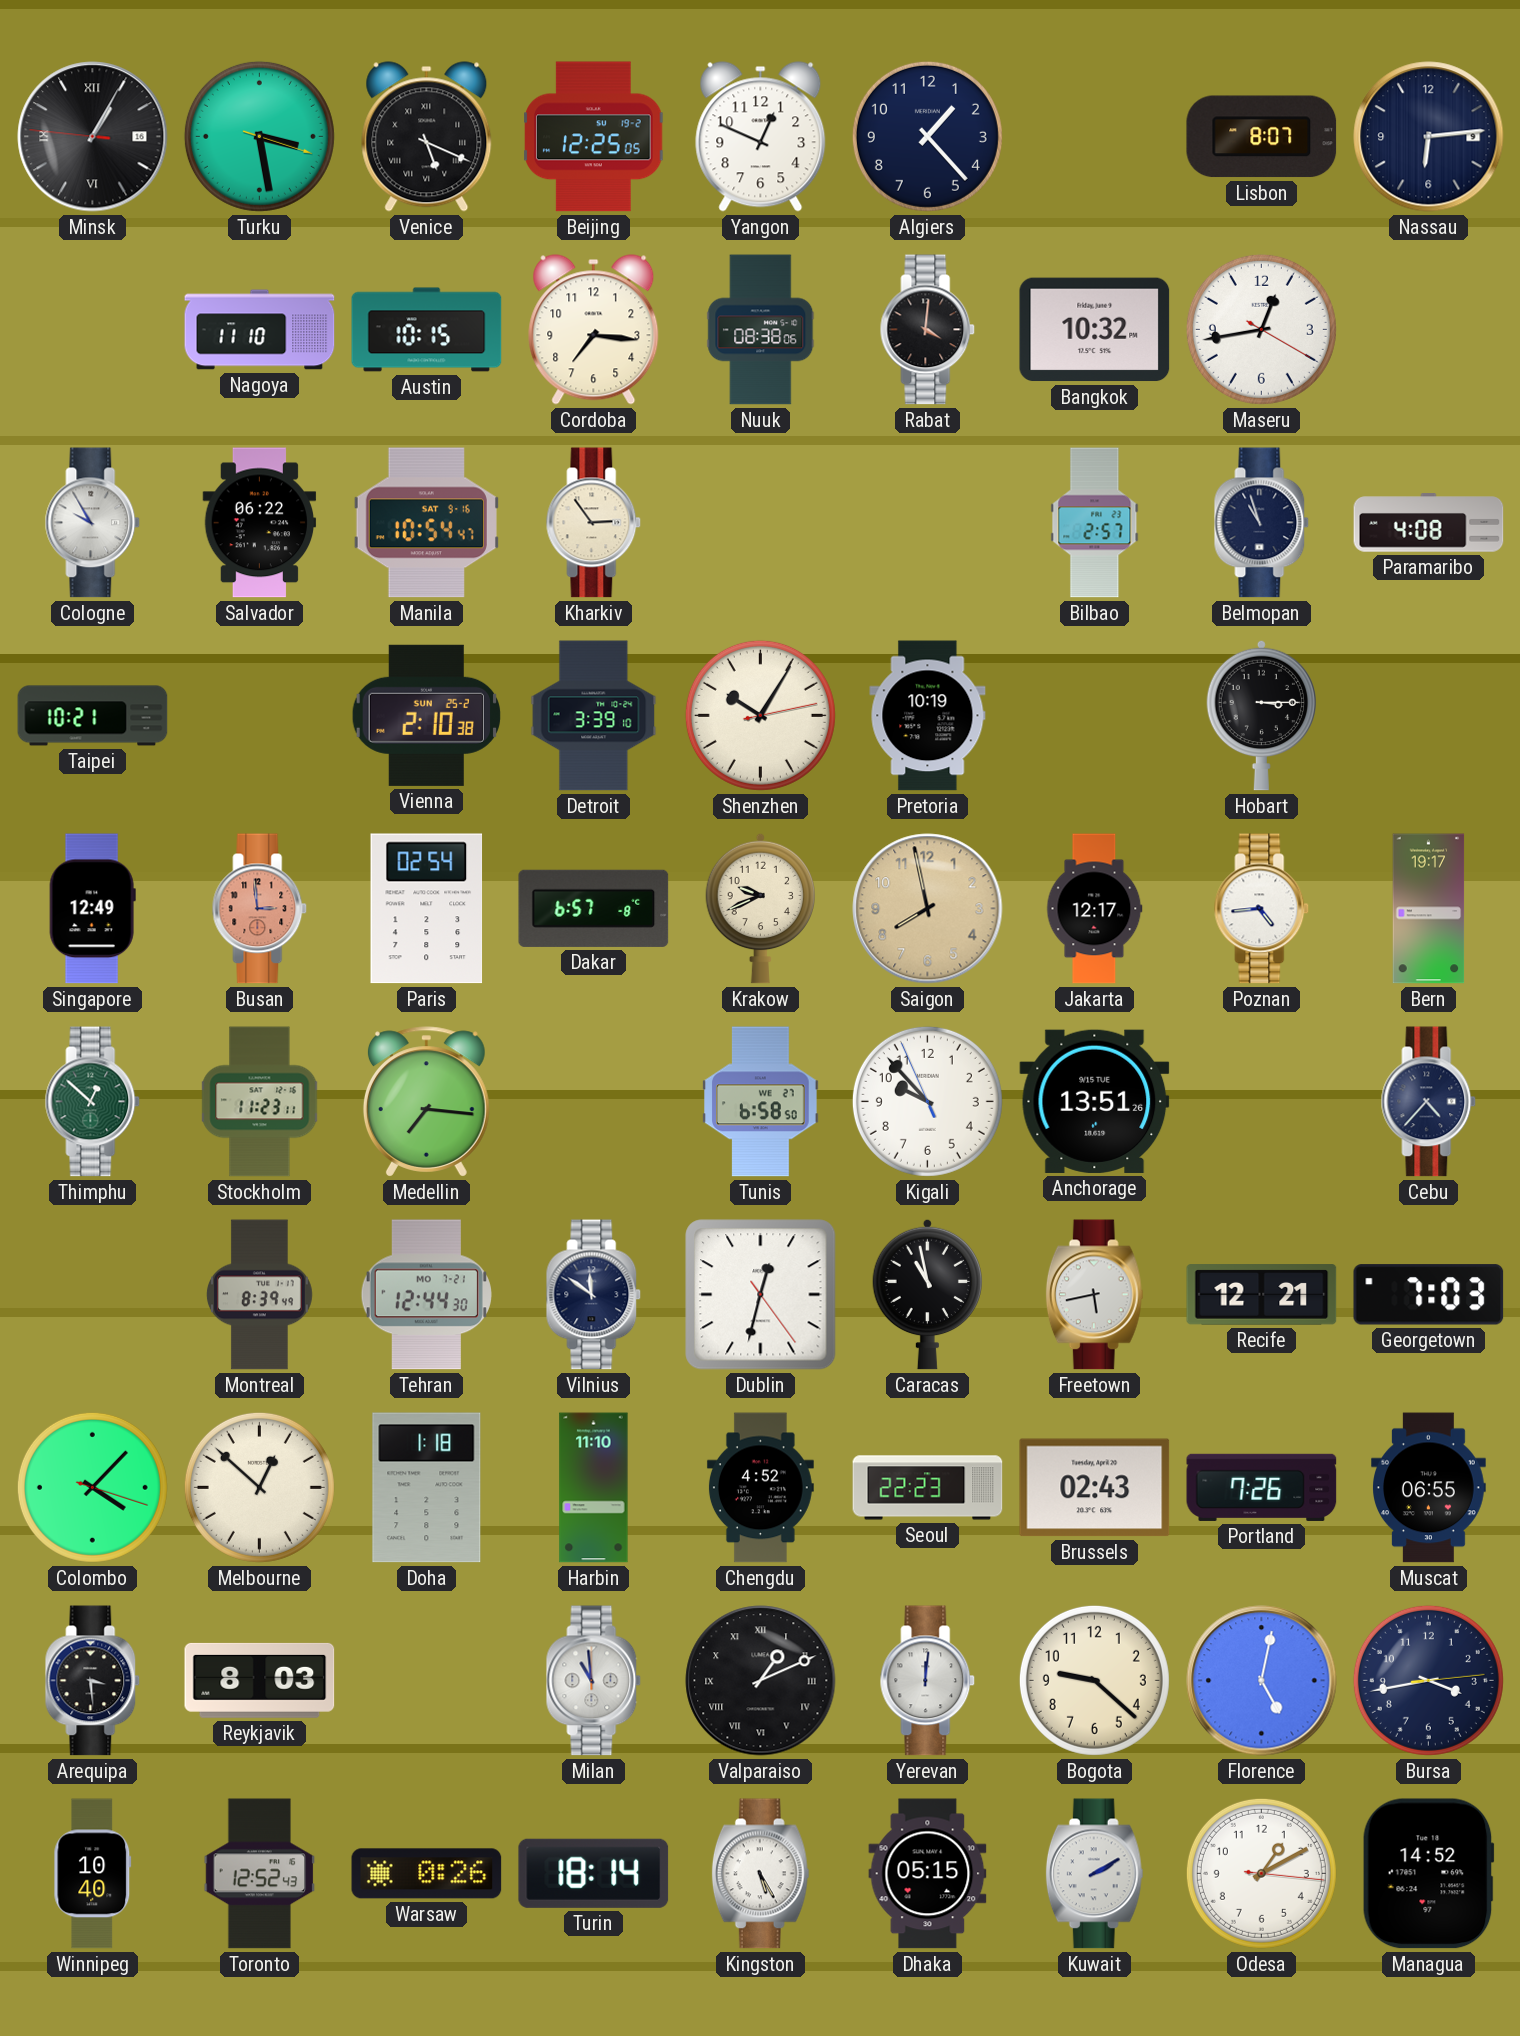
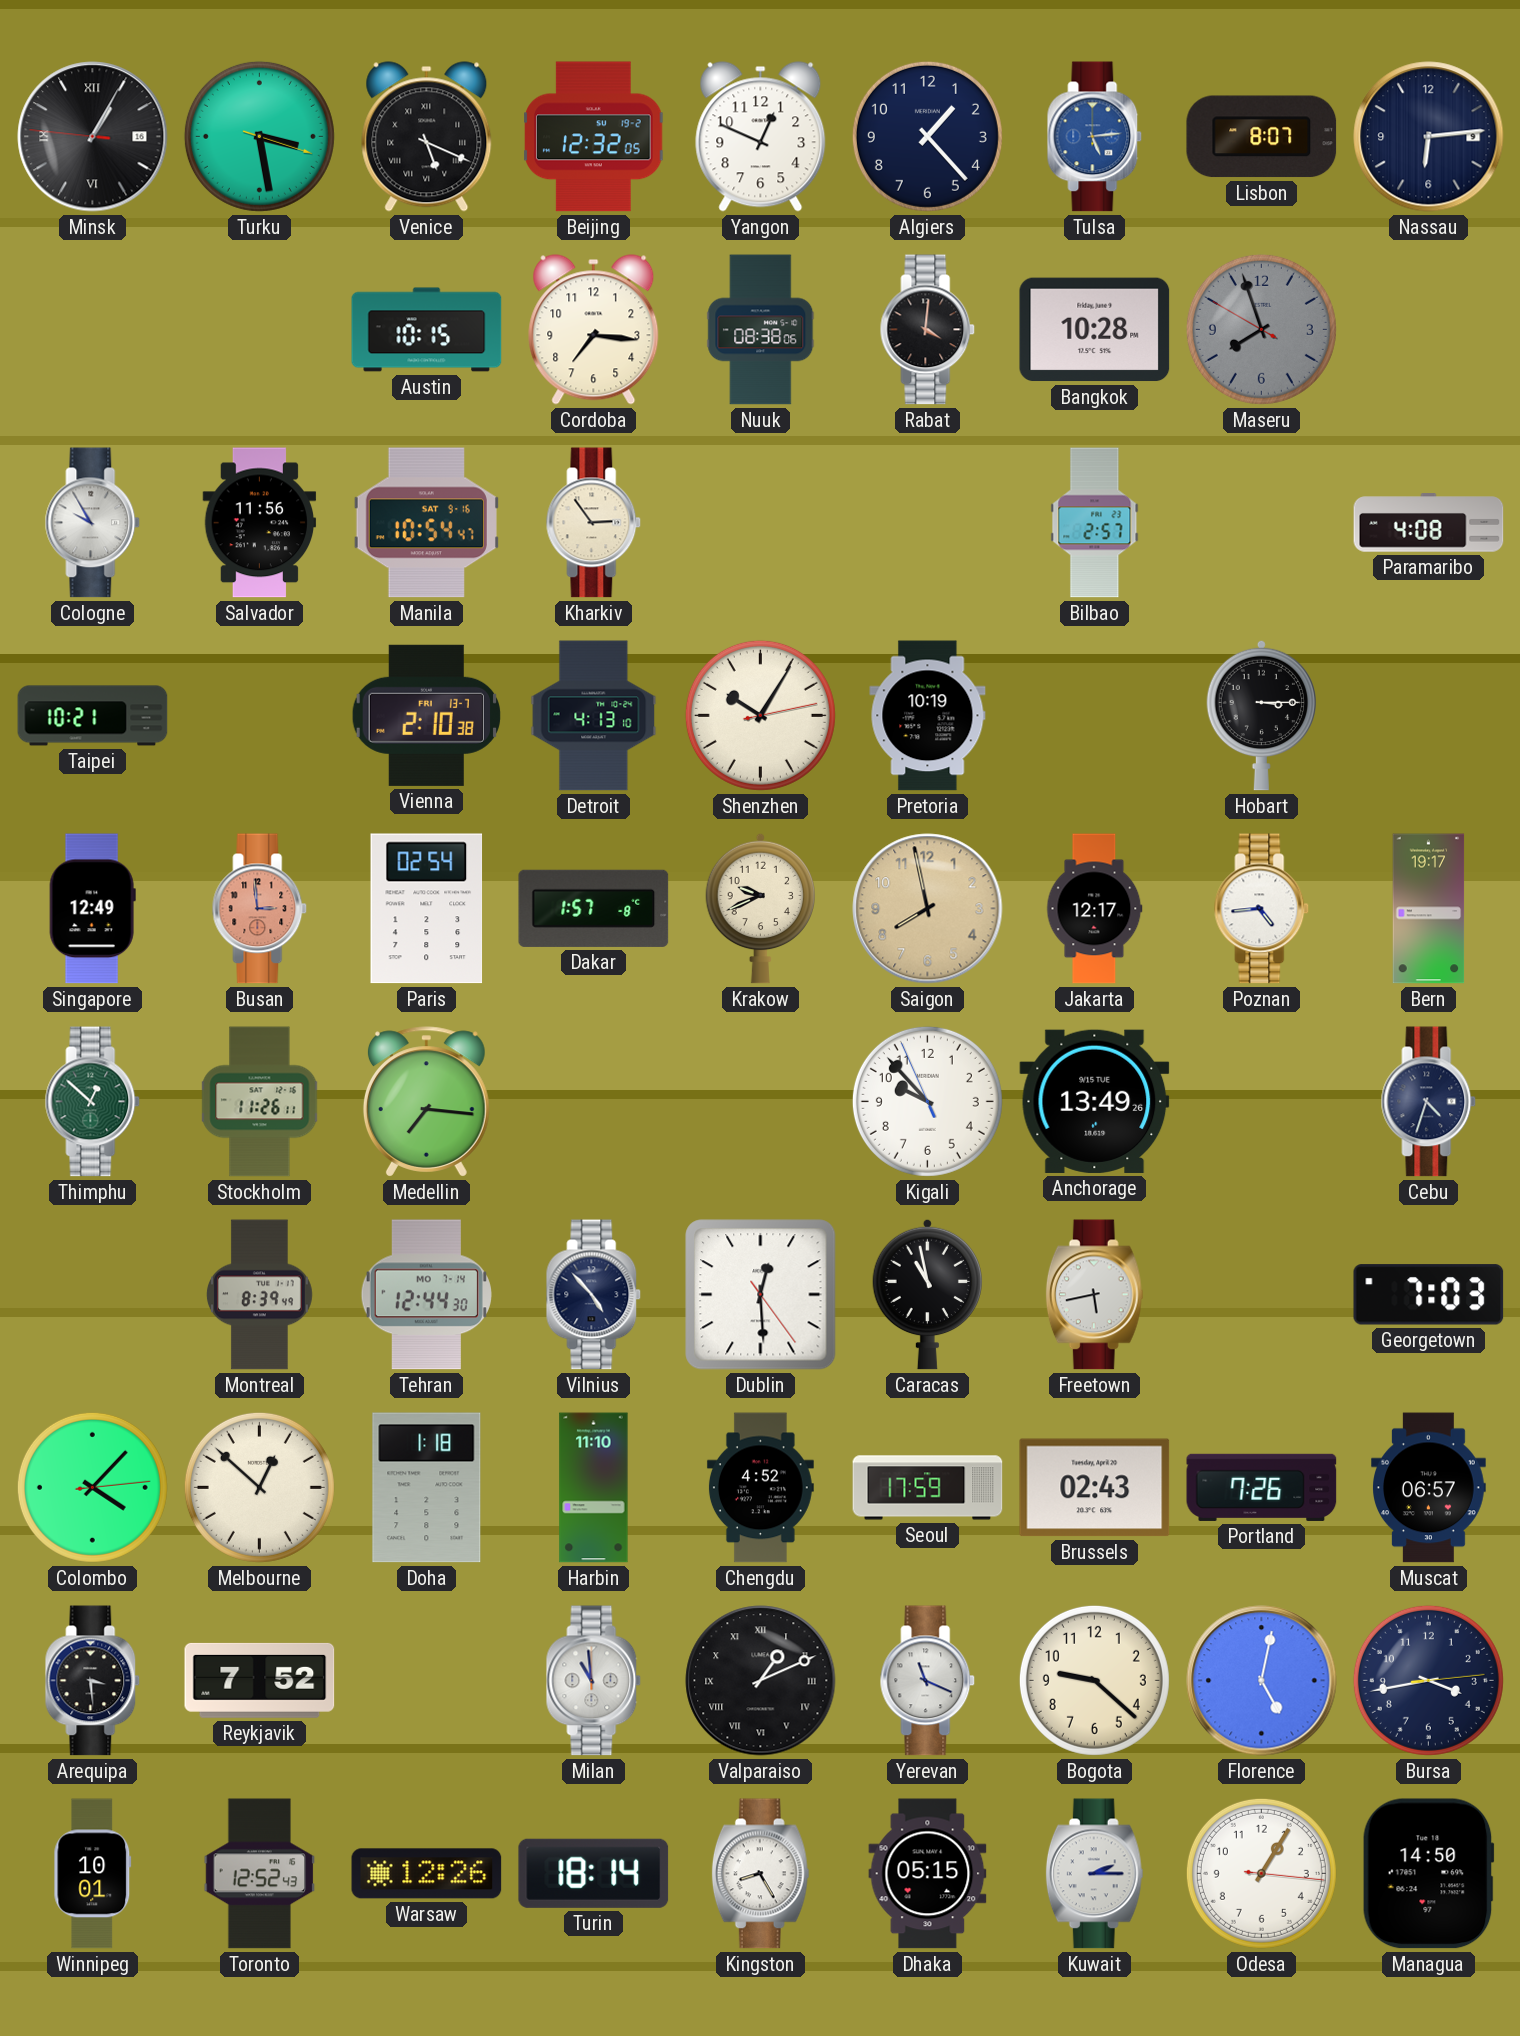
Beijing: 12:25 -> 12:32 (594, 137)
Tulsa: none -> 5:14 (1095, 137)
Nagoya: 11:10 -> none (260, 330)
Bangkok: 10:32 -> 10:28 (1095, 330)
Maseru: 12:43 -> 7:56 (1261, 329)
Maseru dial: white -> grey (1261, 329)
Salvador: 06:22 -> 11:56 (260, 523)
Belmopan: 10:57 -> none (1262, 523)
Vienna date: SUN 25-2 -> FRI 13-7 (426, 715)
Detroit: 3:39 -> 4:13 (594, 716)
Dakar: 6:57 -> 1:57 (594, 908)
Stockholm: 11:23 -> 11:26 (260, 1102)
Tunis: 6:58 -> none (761, 1102)
Anchorage: 13:51 -> 13:49 (1095, 1101)
Cebu: 4:37 -> 4:33 (1429, 1102)
Tehran date: MO 7-21 -> MO 7-14 (426, 1295)
Vilnius: 11:51 -> 4:53 (594, 1295)
Dublin: 12:32 -> 12:29 (761, 1295)
Recife: 12:21 -> none (1262, 1295)
Colombo: 4:07:18 -> 4:07:14 (92, 1487)
Seoul: 22:23 -> 17:59 (928, 1488)
Muscat: 06:55 -> 06:57 (1429, 1488)
Reykjavik: 8:03 -> 7:52 (260, 1680)
Yerevan: 12:01 -> 11:19 (928, 1681)
Winnipeg: 10:40 -> 10:01 (93, 1874)
Warsaw: 0:26 -> 12:26 (427, 1874)
Kingston: 5:25 -> 8:25 (760, 1874)
Kuwait: 2:10 -> 2:15 (1094, 1874)
Odesa: 1:10 -> 1:05 (1261, 1873)
Managua: 14:52 -> 14:50 (1428, 1874)
